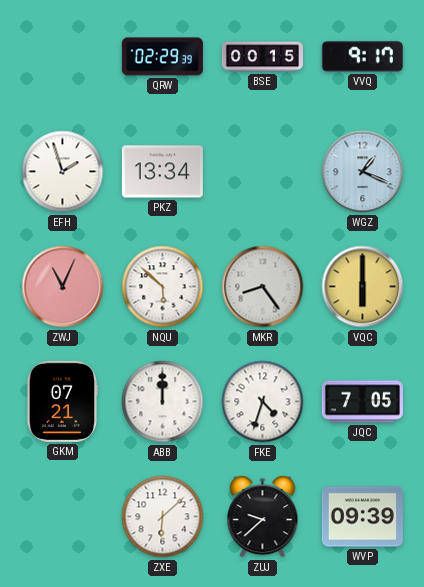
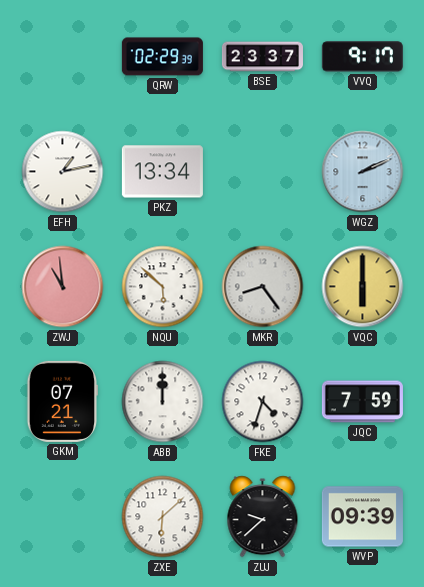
BSE: 00:15 -> 23:37 (262, 57)
EFH: 1:57 -> 1:13 (63, 172)
WGZ: 1:19 -> 2:11 (363, 172)
ZWJ: 11:04 -> 10:59 (63, 287)
JQC: 7:05 -> 7:59 (362, 402)
